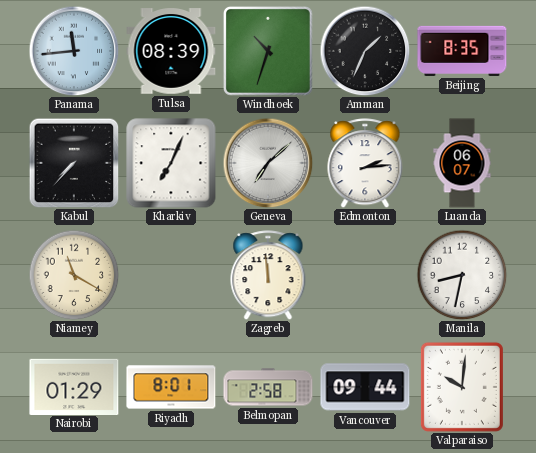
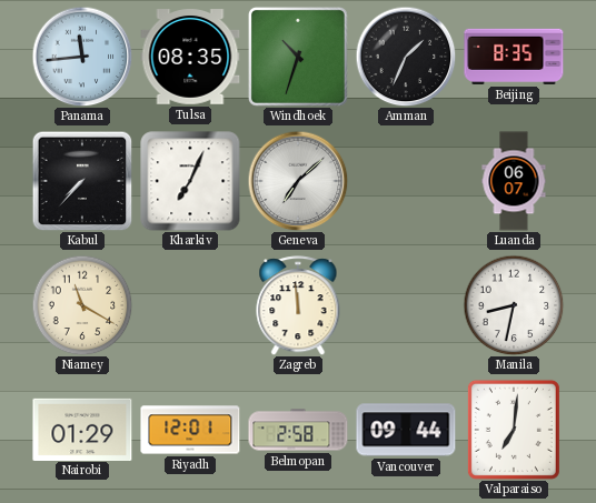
Tulsa: 08:39 -> 08:35 (190, 57)
Edmonton: 2:14 -> none (365, 163)
Riyadh: 8:01 -> 12:01 (190, 430)
Valparaiso: 10:01 -> 7:01 (514, 430)
